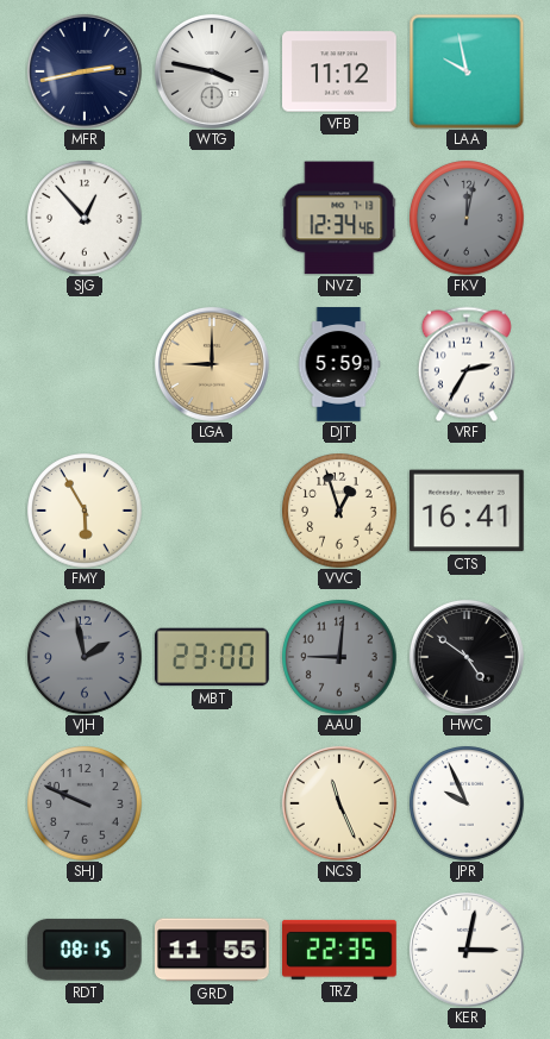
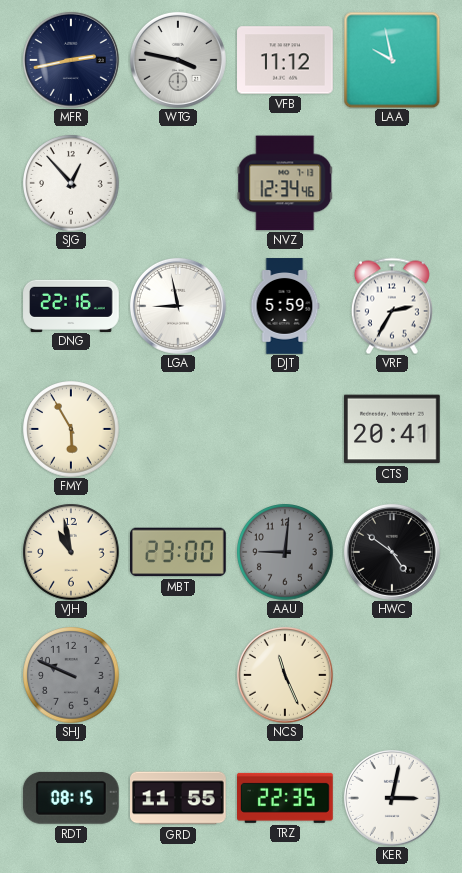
FKV: 12:02 -> none (467, 218)
DNG: none -> 22:16 (71, 305)
LGA: 9:00 -> 8:58 (178, 306)
LGA dial: champagne -> white (178, 306)
VVC: 12:57 -> none (339, 511)
CTS: 16:41 -> 20:41 (392, 429)
VJH: 1:58 -> 10:58 (71, 552)
VJH dial: grey -> cream (71, 552)
JPR: 9:56 -> none (467, 803)
